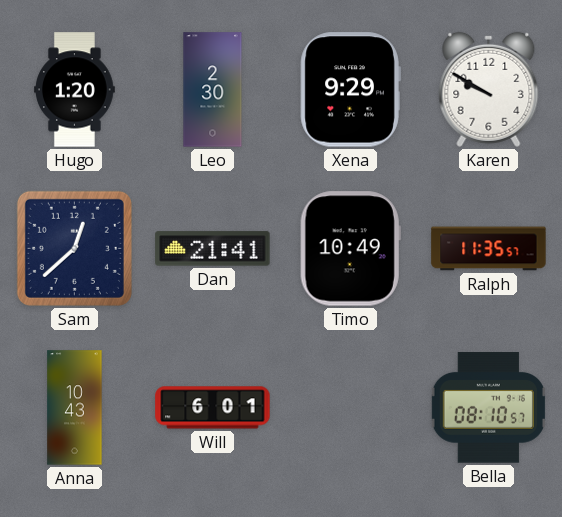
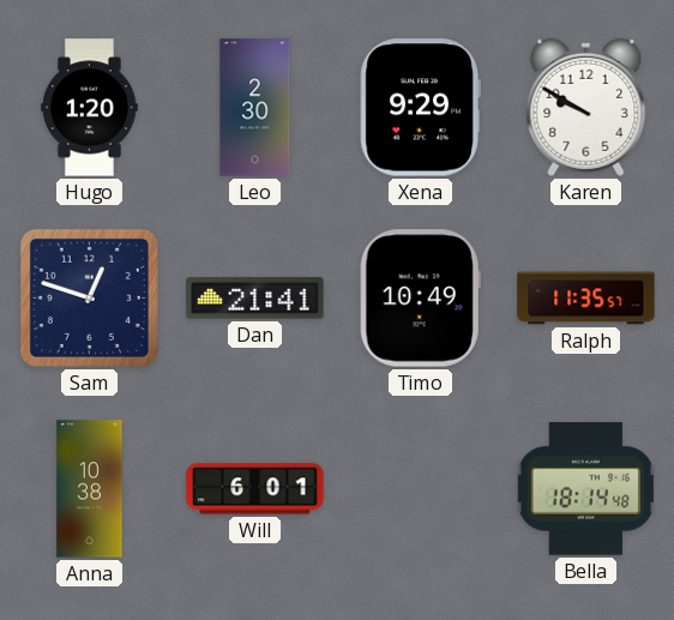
Sam: 12:38 -> 12:48 (89, 297)
Anna: 10:43 -> 10:38 (90, 489)
Bella: 08:10 -> 18:14 (585, 489)
